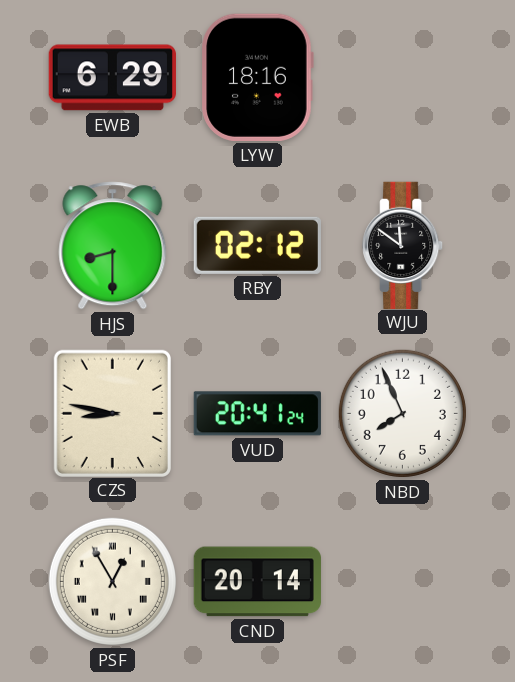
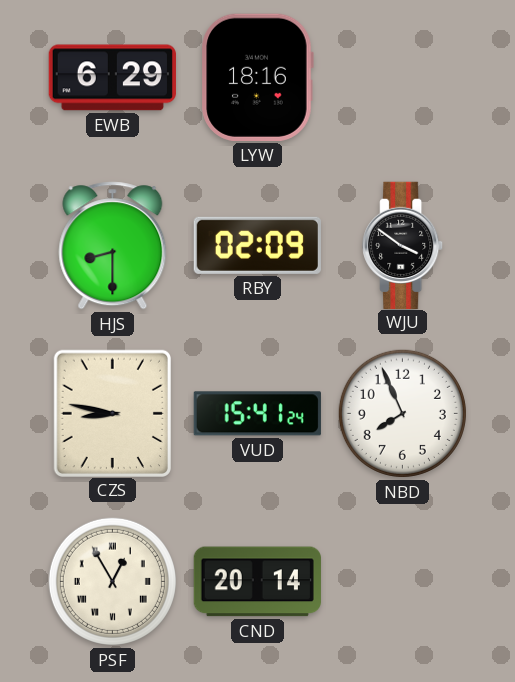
RBY: 02:12 -> 02:09 (257, 245)
WJU: 11:51 -> 3:51 (403, 245)
VUD: 20:41 -> 15:41 (257, 414)
